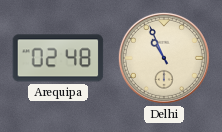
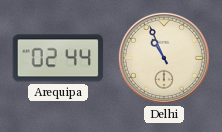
Arequipa: 02:48 -> 02:44 (58, 58)
